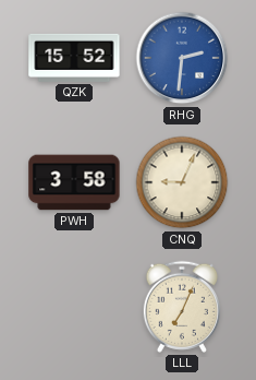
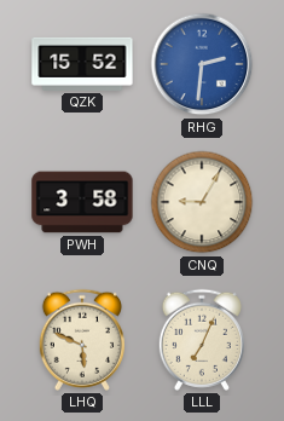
CNQ: 9:04 -> 9:05 (202, 202)
LHQ: none -> 5:49 (82, 340)
